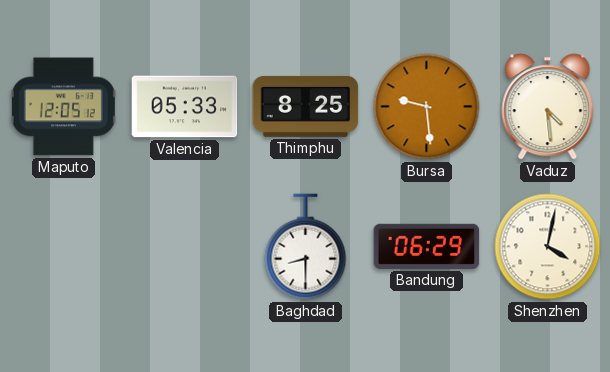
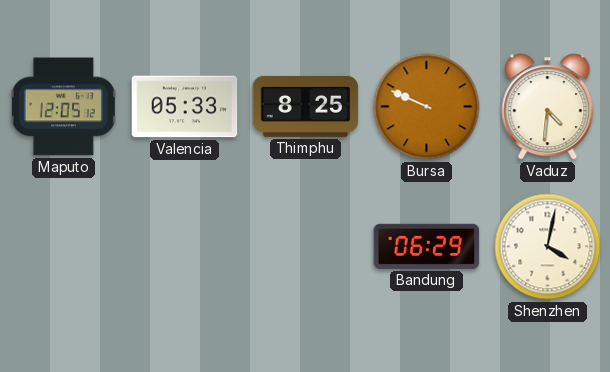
Bursa: 9:29 -> 9:49 (427, 107)
Vaduz: 4:29 -> 4:31 (548, 107)
Baghdad: 8:30 -> none (306, 247)
